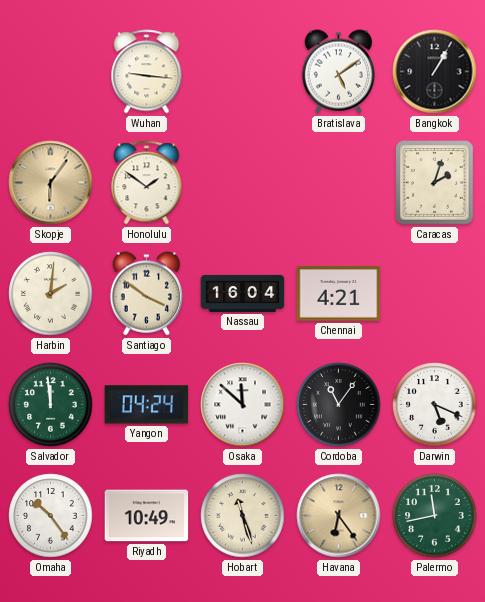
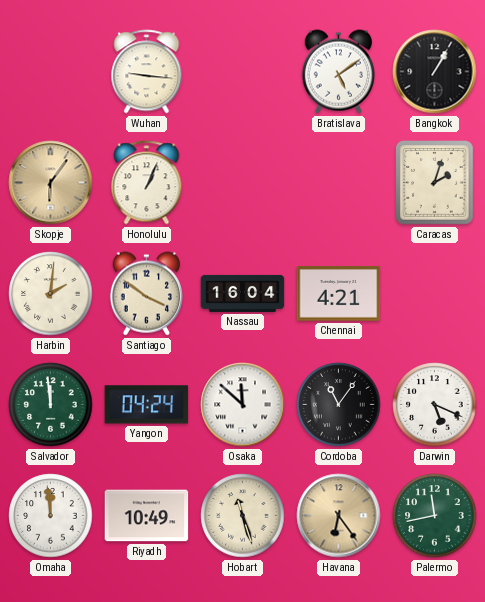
Honolulu: 1:51 -> 1:04 (147, 183)
Omaha: 10:24 -> 11:59 (51, 516)
